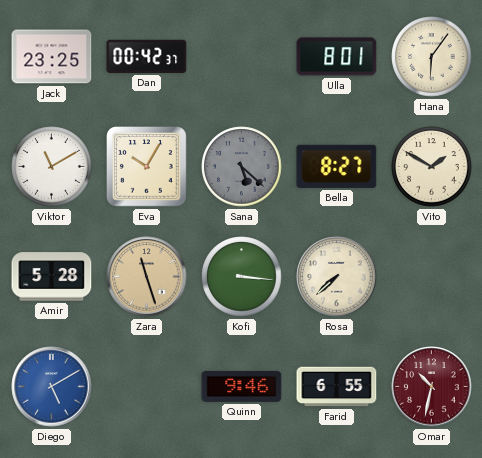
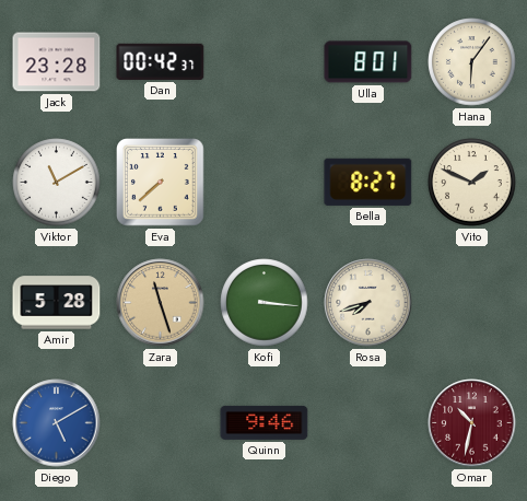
Jack: 23:25 -> 23:28 (57, 62)
Eva: 10:05 -> 7:38 (161, 183)
Sana: 5:22 -> none (242, 167)
Vito: 1:50 -> 1:49 (472, 183)
Rosa: 7:38 -> 7:42 (368, 303)
Farid: 6:55 -> none (337, 387)
